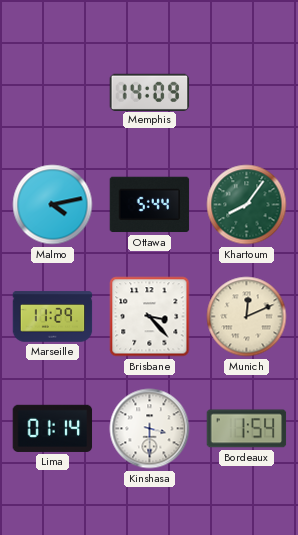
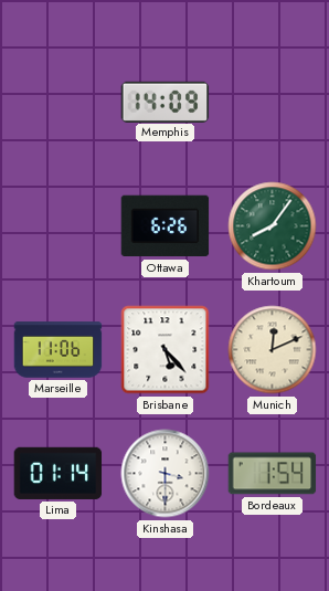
Malmo: 4:13 -> none (53, 205)
Ottawa: 5:44 -> 6:26 (166, 226)
Marseille: 11:29 -> 11:06 (59, 350)
Brisbane: 3:23 -> 5:23 (166, 350)
